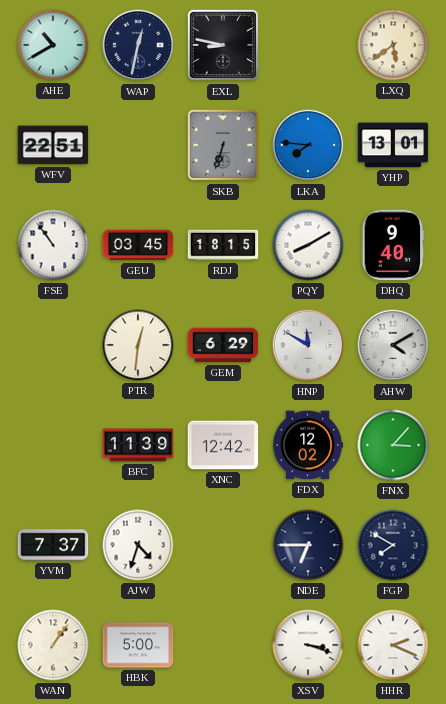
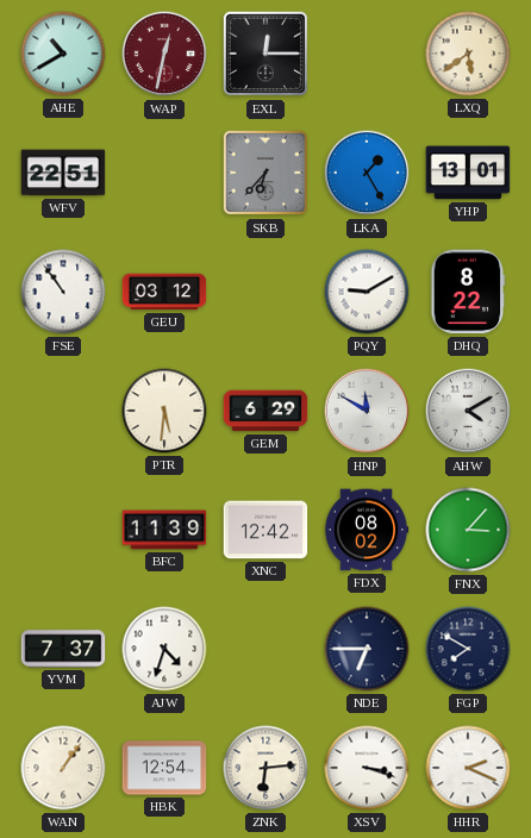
WAP dial: navy -> burgundy (164, 54)
EXL: 8:47 -> 12:15 (265, 54)
SKB: 6:33 -> 6:37 (265, 173)
LKA: 7:46 -> 1:25 (367, 173)
GEU: 03:45 -> 03:12 (164, 292)
RDJ: 18:15 -> none (223, 245)
PQY: 8:10 -> 9:10 (367, 292)
DHQ: 9:40 -> 8:22 (468, 292)
PTR: 12:31 -> 5:31 (164, 411)
FDX: 12:02 -> 08:02 (367, 530)
HBK: 5:00 -> 12:54 (164, 768)
ZNK: none -> 6:14 (265, 768)
